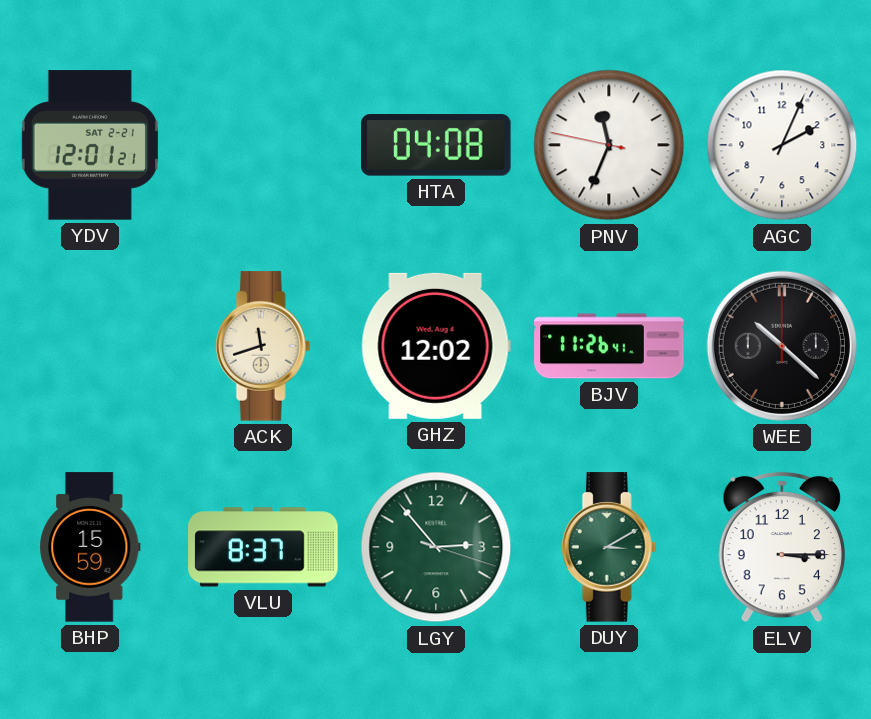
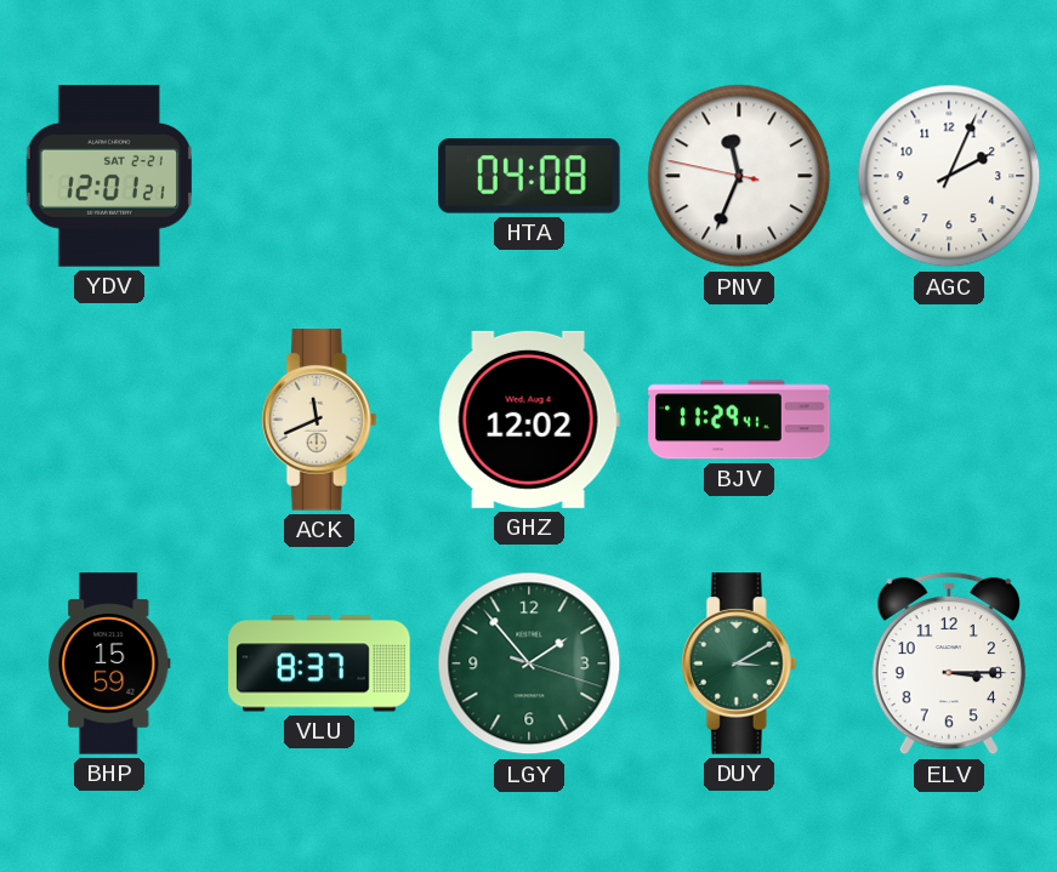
ACK: 11:42 -> 11:41 (319, 420)
BJV: 11:26 -> 11:29 (739, 420)
WEE: 10:22 -> none (782, 346)
LGY: 2:53 -> 1:53 (529, 663)
